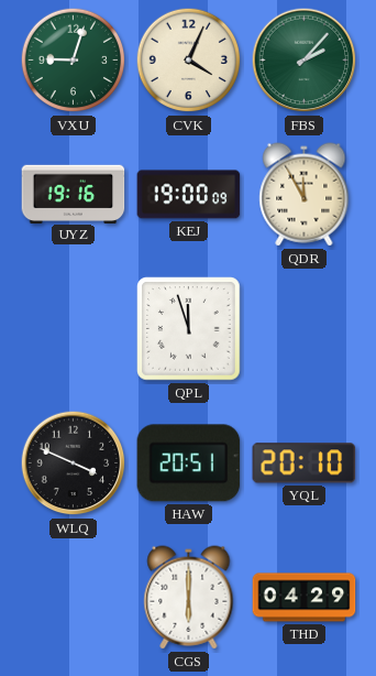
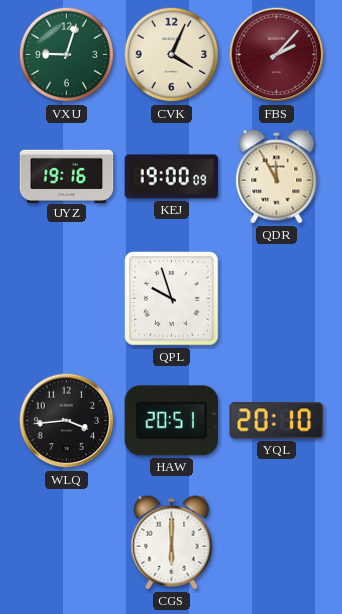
FBS dial: green -> burgundy (277, 55)
QPL: 11:57 -> 9:57 (172, 299)
WLQ: 3:49 -> 3:44 (67, 421)
THD: 04:29 -> none (305, 598)
